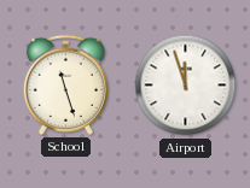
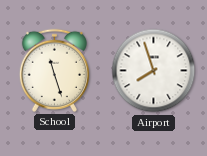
Airport: 11:57 -> 7:57 (154, 71)
